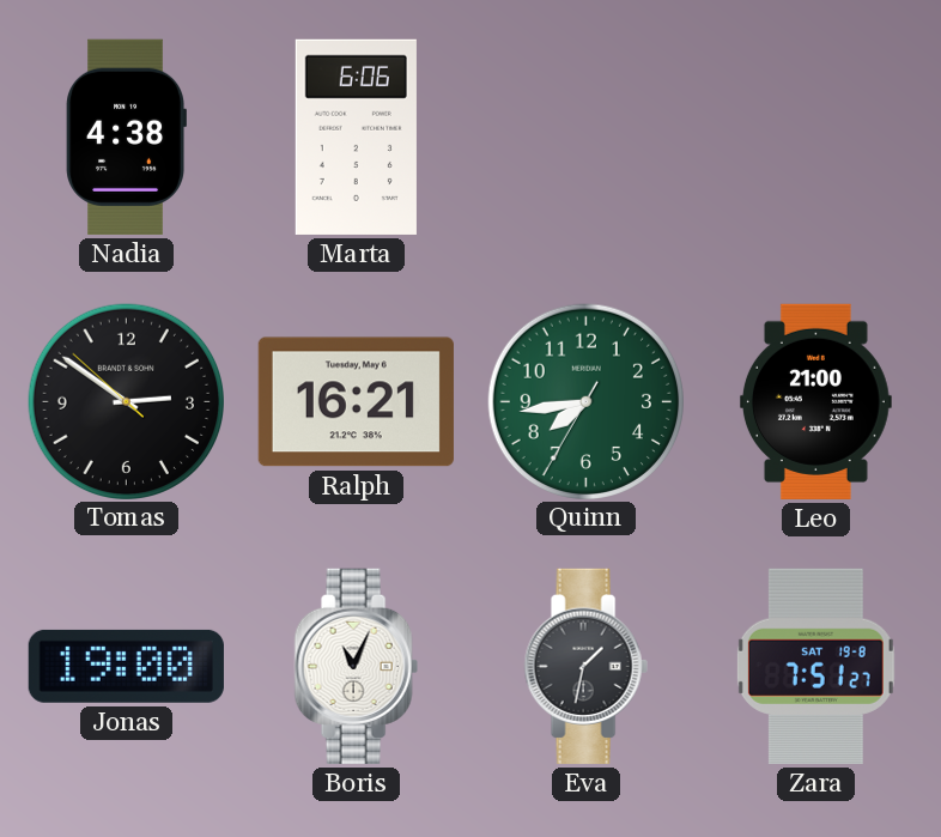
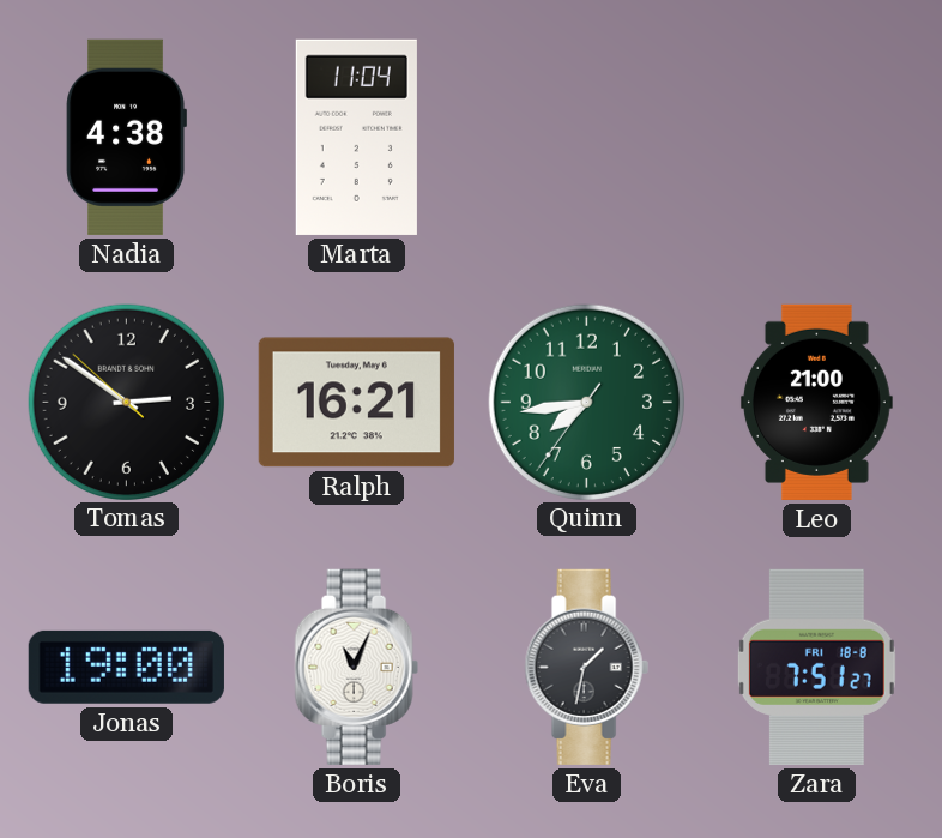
Marta: 6:06 -> 11:04 (356, 137)
Quinn: 7:43:35 -> 7:43:36 (586, 402)
Zara date: SAT 19-8 -> FRI 18-8 (816, 667)
